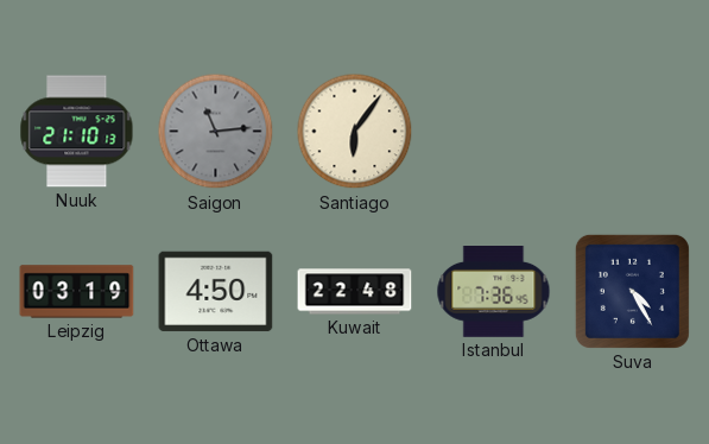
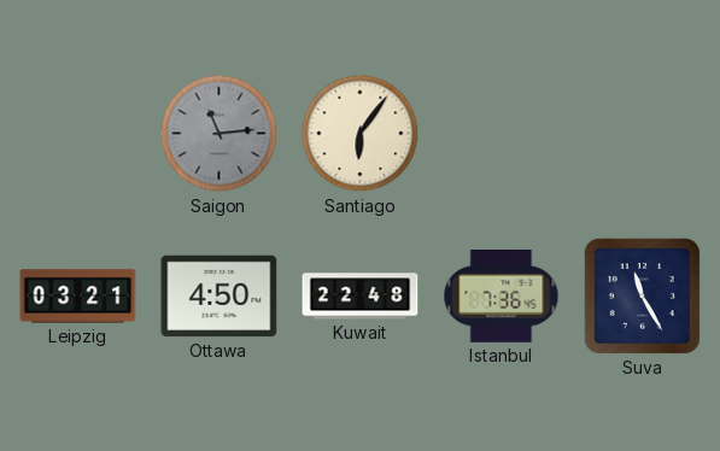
Nuuk: 21:10 -> none (77, 132)
Leipzig: 03:19 -> 03:21 (78, 297)
Suva: 4:25 -> 11:25 (642, 295)
